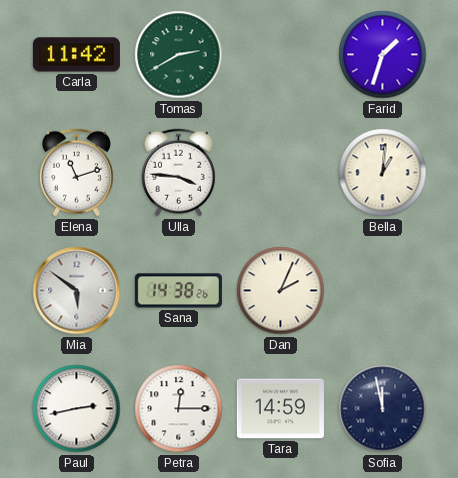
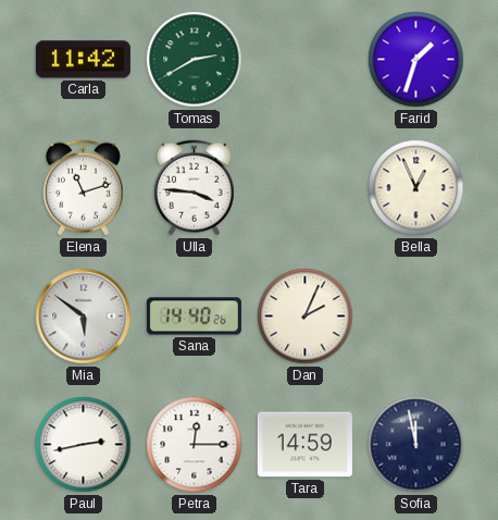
Bella: 1:01 -> 12:56 (416, 188)
Sana: 14:38 -> 14:40 (194, 317)
